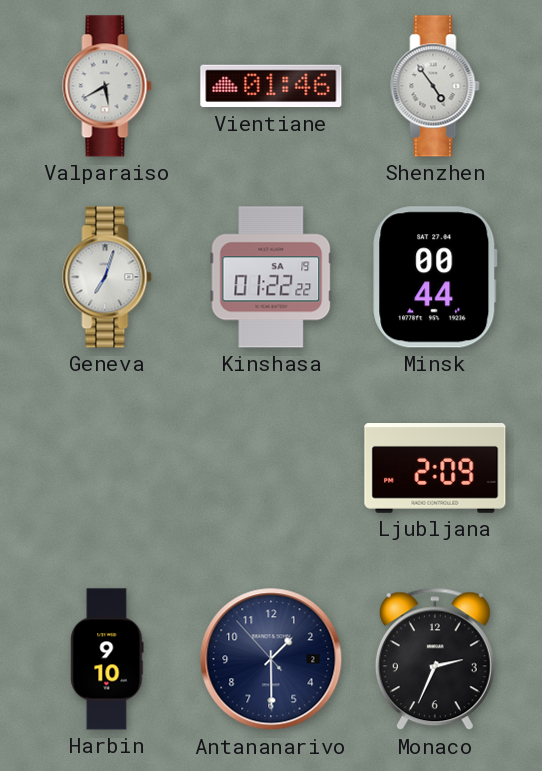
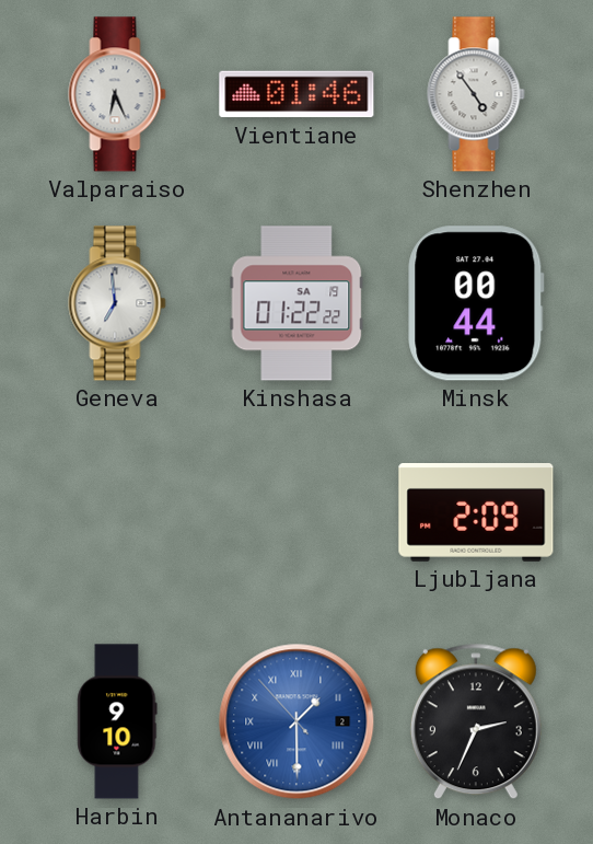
Valparaiso: 5:40 -> 6:26 (117, 94)
Geneva: 7:03 -> 6:59 (117, 303)
Antananarivo dial: navy -> blue (296, 721)
Antananarivo numerals: Arabic -> Roman (296, 721)
